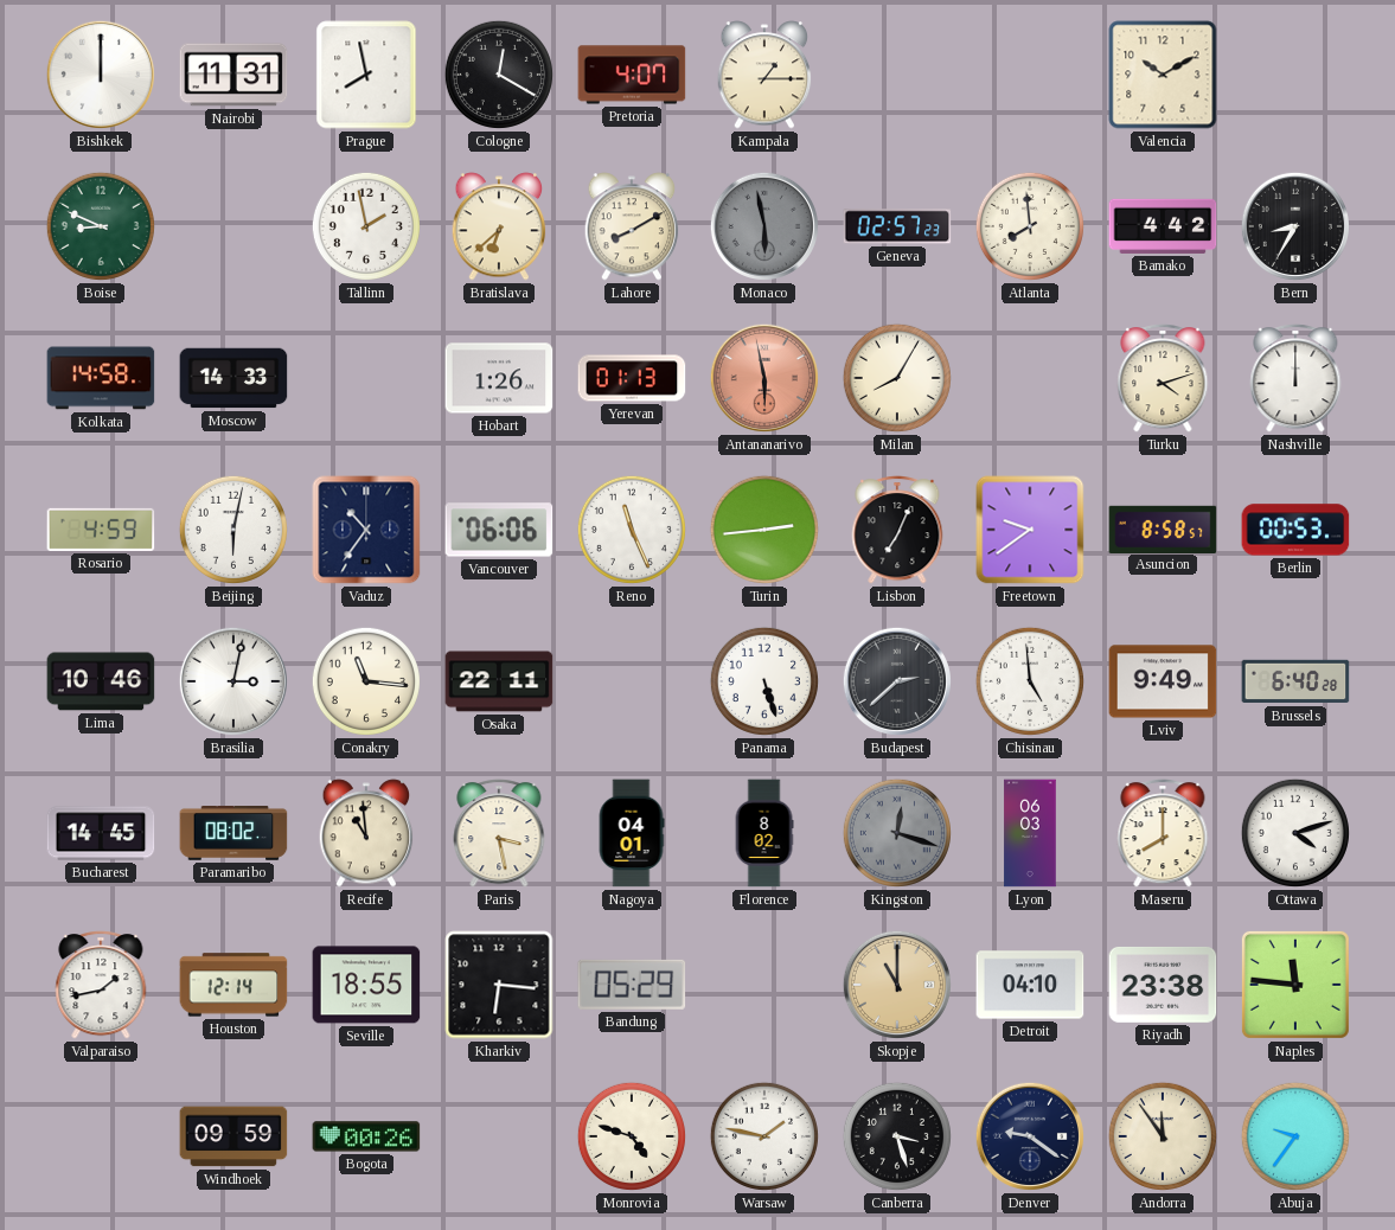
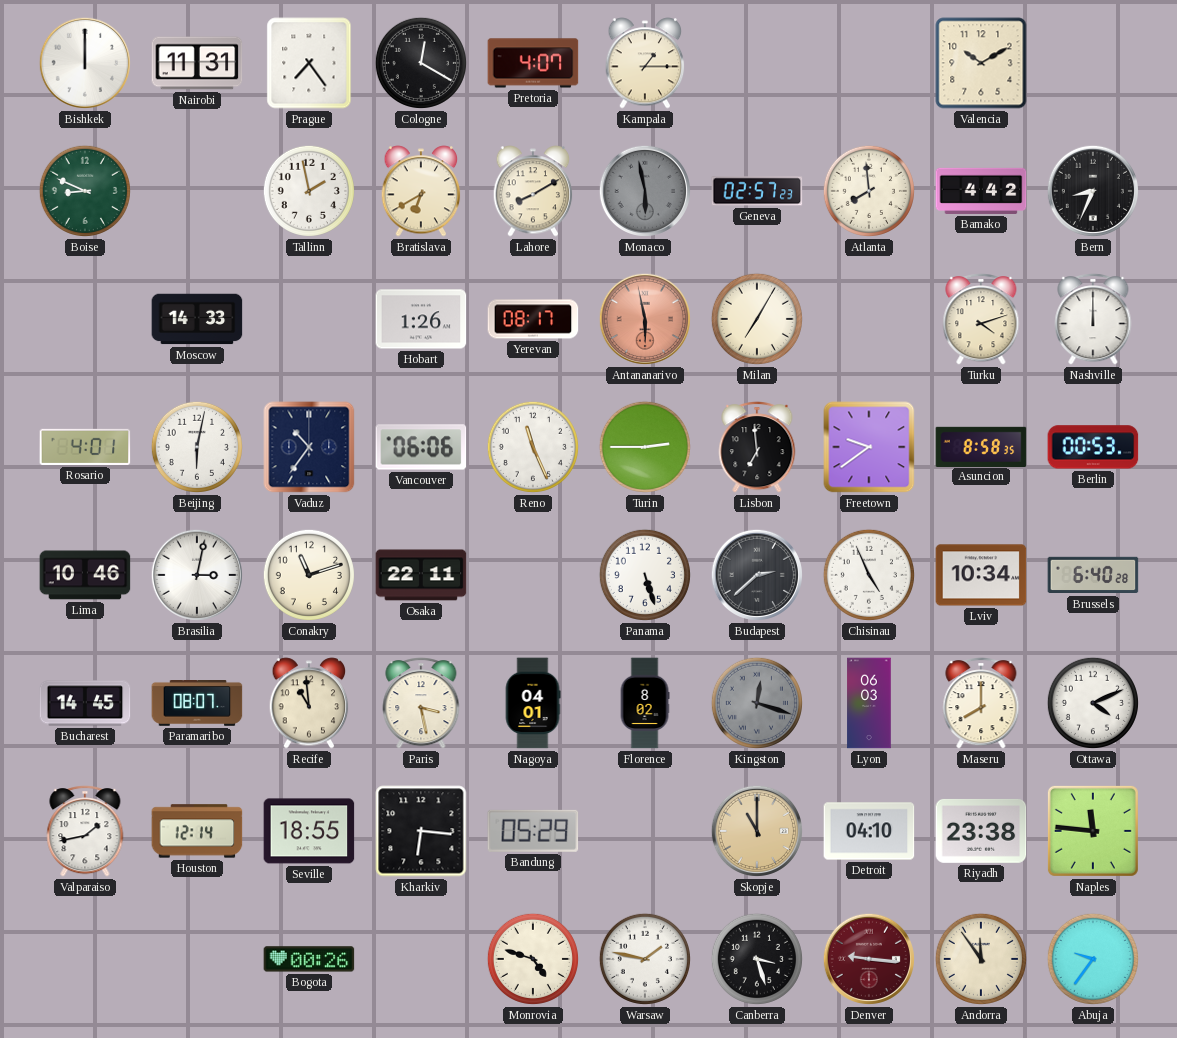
Prague: 7:58 -> 7:24 (309, 63)
Bratislava: 6:38 -> 6:40 (421, 191)
Bern: 8:35 -> 8:34 (1093, 191)
Kolkata: 14:58 -> none (101, 378)
Yerevan: 01:13 -> 08:17 (533, 319)
Milan: 8:05 -> 7:05 (757, 319)
Rosario: 4:59 -> 4:01 (85, 447)
Turin: 2:44 -> 2:45 (645, 447)
Lisbon: 7:04 -> 6:59 (757, 447)
Asuncion: 8:58:57 -> 8:58:35 (981, 446)
Conakry: 11:16 -> 11:12 (309, 575)
Chisinau: 4:59 -> 4:56 (869, 575)
Lviv: 9:49 -> 10:34 (981, 575)
Paramaribo: 08:02 -> 08:07 (197, 704)
Ottawa: 4:12 -> 4:11 (1093, 703)
Windhoek: 09:59 -> none (233, 1136)
Denver: 9:21 -> 9:16 (869, 959)
Denver dial: navy -> burgundy (869, 959)
